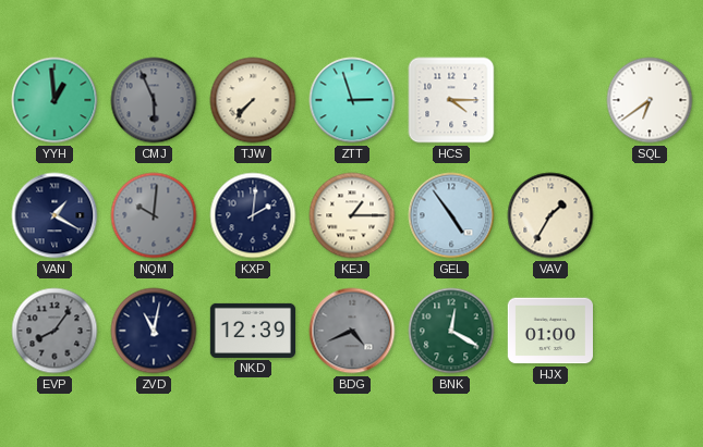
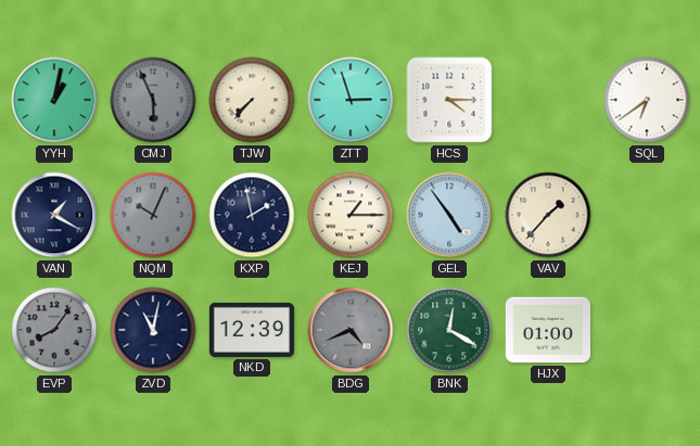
YYH: 12:59 -> 1:02 (54, 100)
NQM: 10:01 -> 10:04 (153, 215)
KXP: 2:01 -> 1:58 (252, 215)
VAV: 1:35 -> 1:37 (548, 215)
